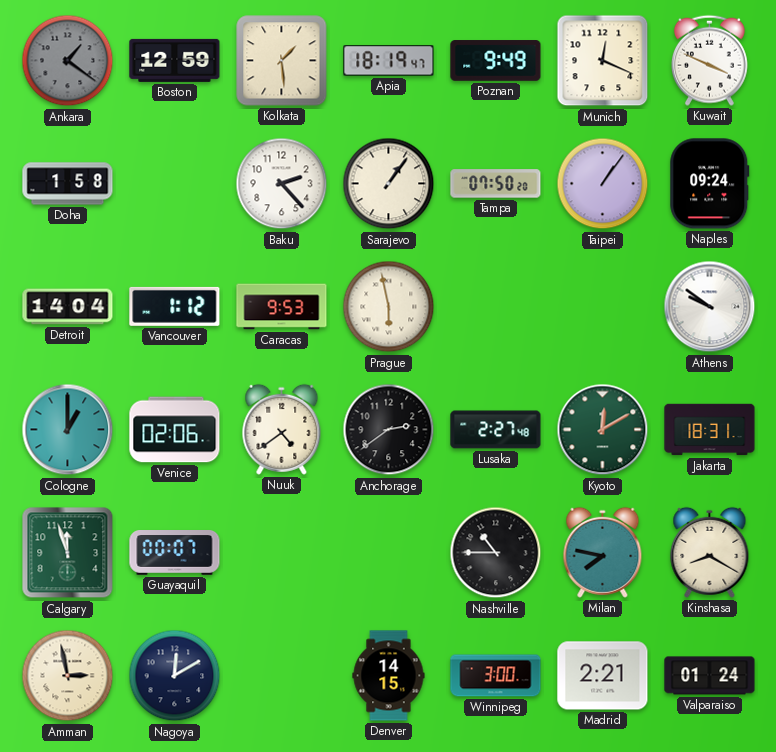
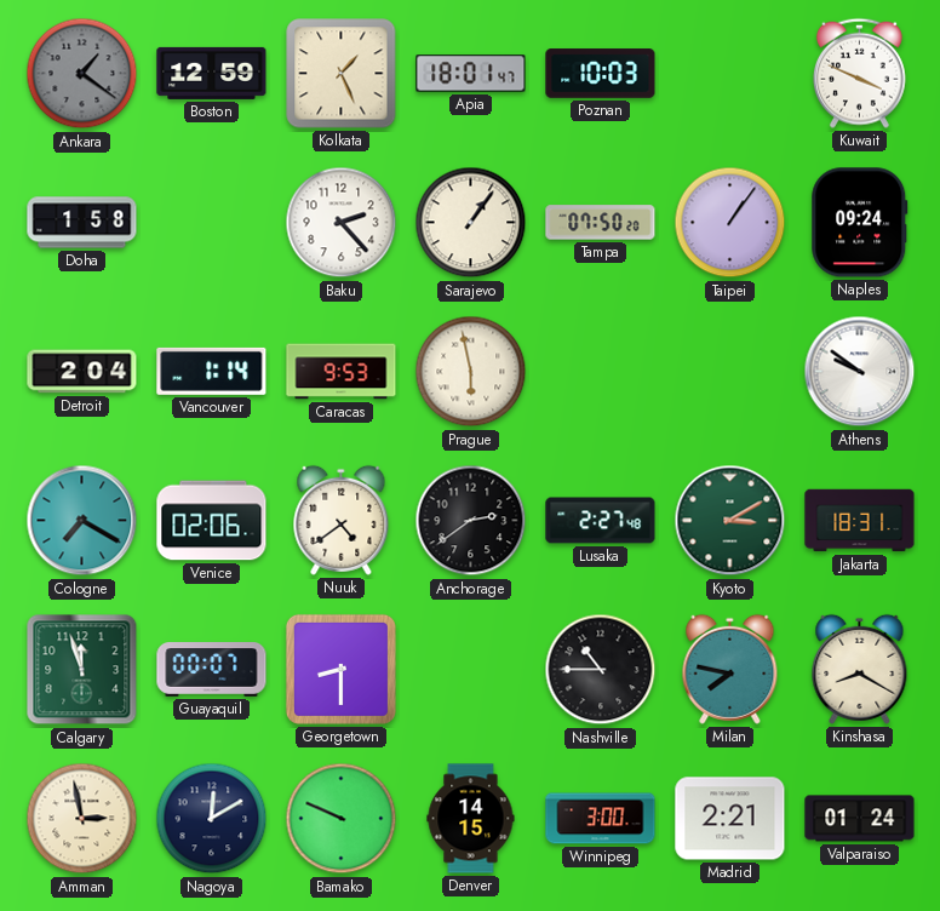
Kolkata: 1:29 -> 1:26 (342, 74)
Apia: 18:19 -> 18:01 (471, 74)
Poznan: 9:49 -> 10:03 (601, 74)
Munich: 12:19 -> none (603, 61)
Detroit: 14:04 -> 2:04 (82, 372)
Vancouver: 1:12 -> 1:14 (212, 371)
Cologne: 1:00 -> 7:20 (82, 521)
Kyoto: 12:10 -> 3:10 (730, 521)
Georgetown: none -> 8:30 (340, 669)
Bamako: none -> 9:49 (342, 819)
